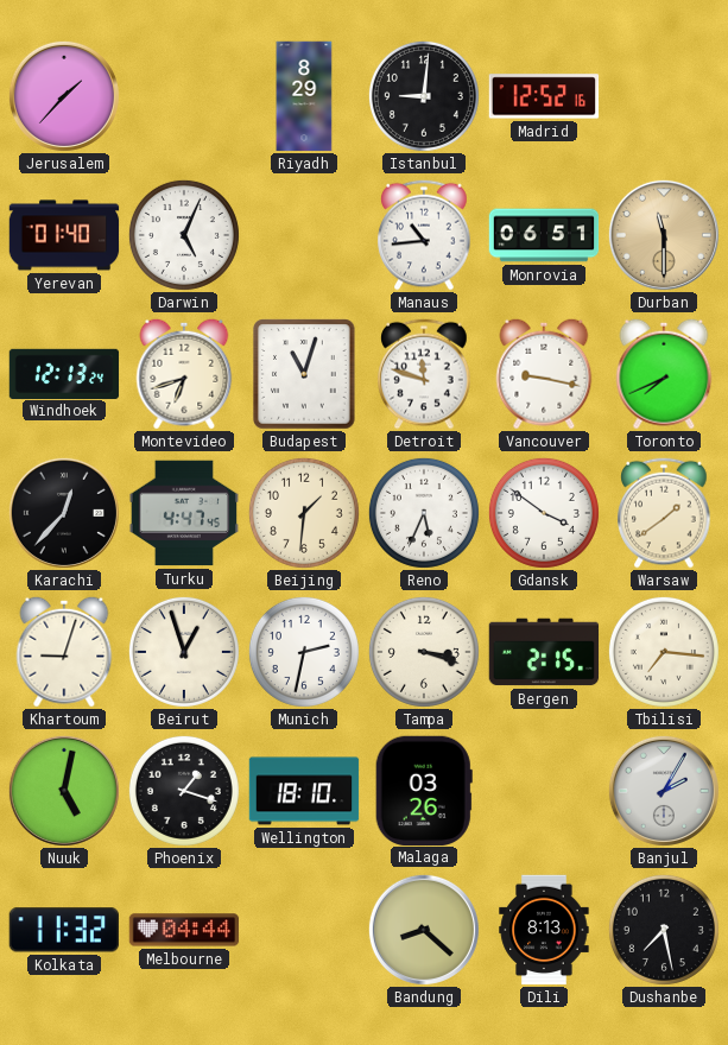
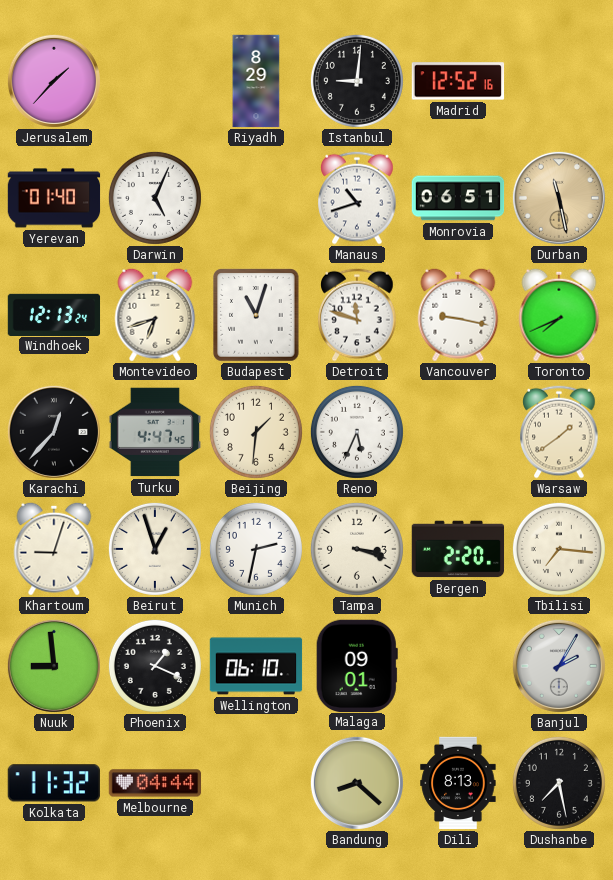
Manaus: 10:44 -> 10:42 (357, 198)
Durban: 11:30 -> 11:28 (559, 198)
Gdansk: 3:51 -> none (544, 513)
Bergen: 2:15 -> 2:20 (458, 549)
Nuuk: 5:02 -> 8:59 (54, 666)
Phoenix: 1:18 -> 1:19 (155, 666)
Wellington: 18:10 -> 06:10 (256, 666)
Malaga: 03:26 -> 09:01 (357, 665)
